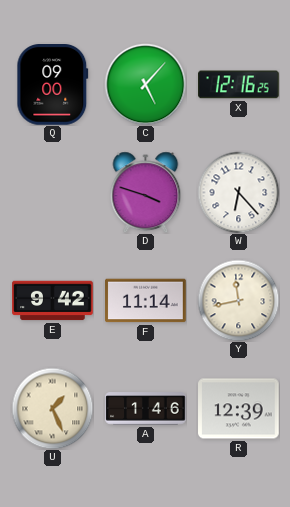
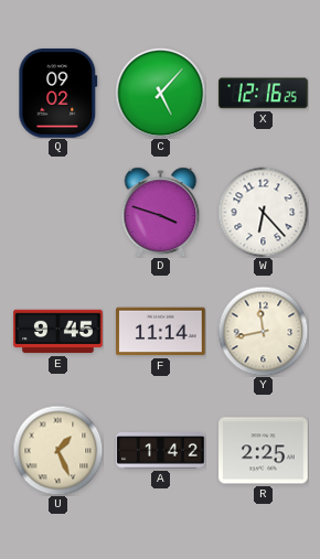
Q: 09:00 -> 09:02 (58, 94)
E: 9:42 -> 9:45 (58, 332)
A: 1:46 -> 1:42 (161, 451)
R: 12:39 -> 2:25 (264, 451)
